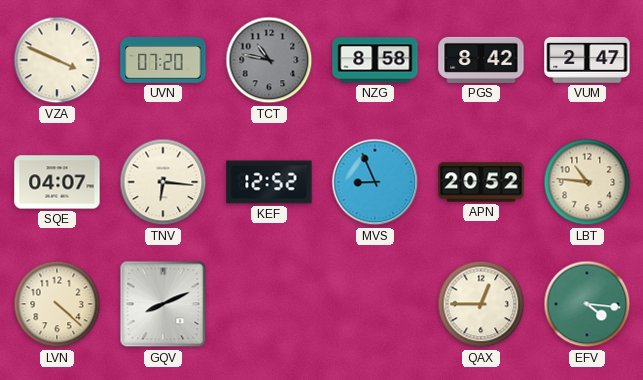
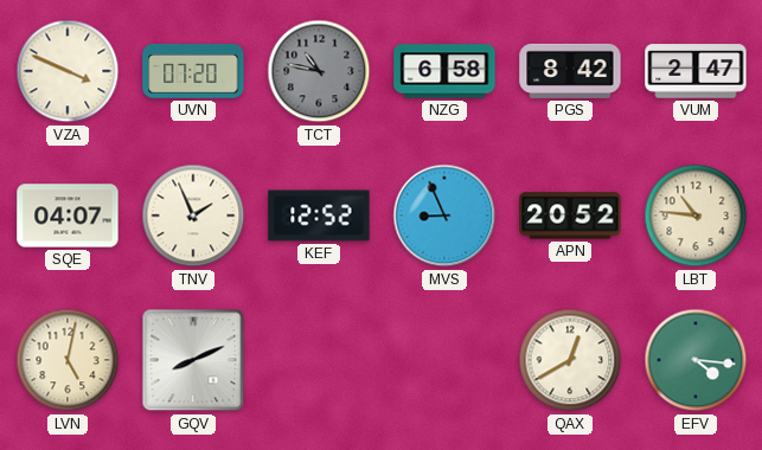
NZG: 8:58 -> 6:58 (444, 71)
TNV: 6:16 -> 1:56 (193, 216)
LVN: 4:22 -> 5:02 (68, 360)
QAX: 12:45 -> 12:40 (570, 360)
